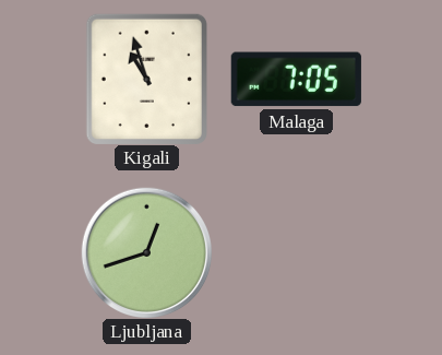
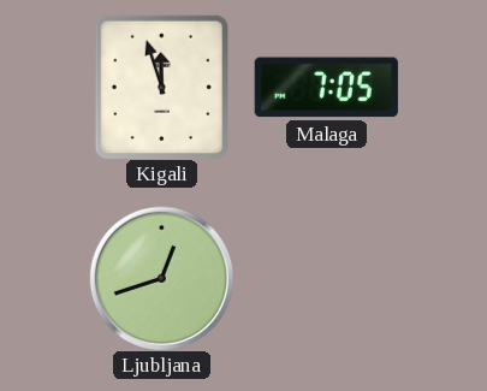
Kigali: 10:57 -> 11:57 (161, 87)
